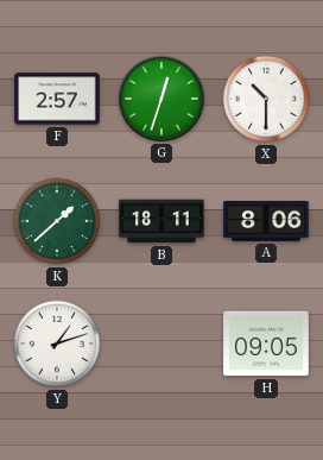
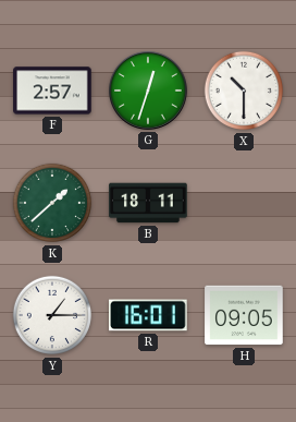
A: 8:06 -> none (266, 222)
Y: 1:12 -> 1:15 (52, 315)
R: none -> 16:01 (148, 315)
